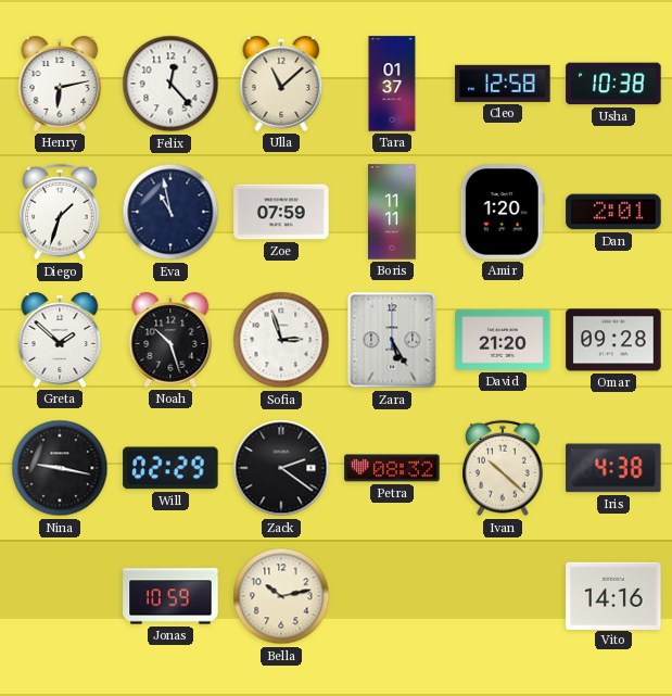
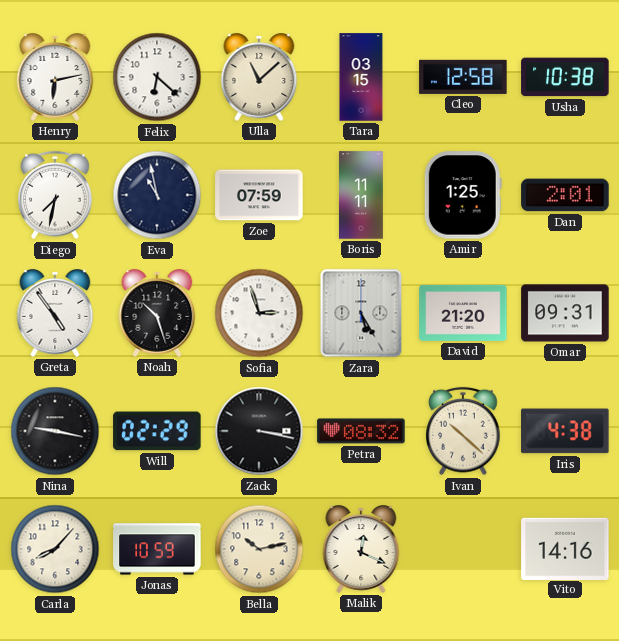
Felix: 12:23 -> 6:22 (157, 77)
Tara: 01:37 -> 03:15 (361, 77)
Diego: 1:33 -> 7:32 (55, 195)
Amir: 1:20 -> 1:25 (463, 195)
Greta: 1:52 -> 4:54 (55, 313)
Omar: 09:28 -> 09:31 (565, 313)
Zack: 2:21 -> 3:17 (259, 431)
Carla: none -> 8:07 (55, 549)
Malik: none -> 12:19 (361, 549)
